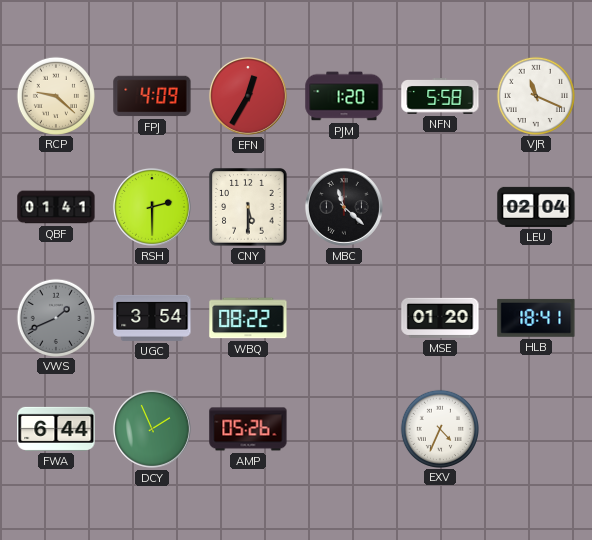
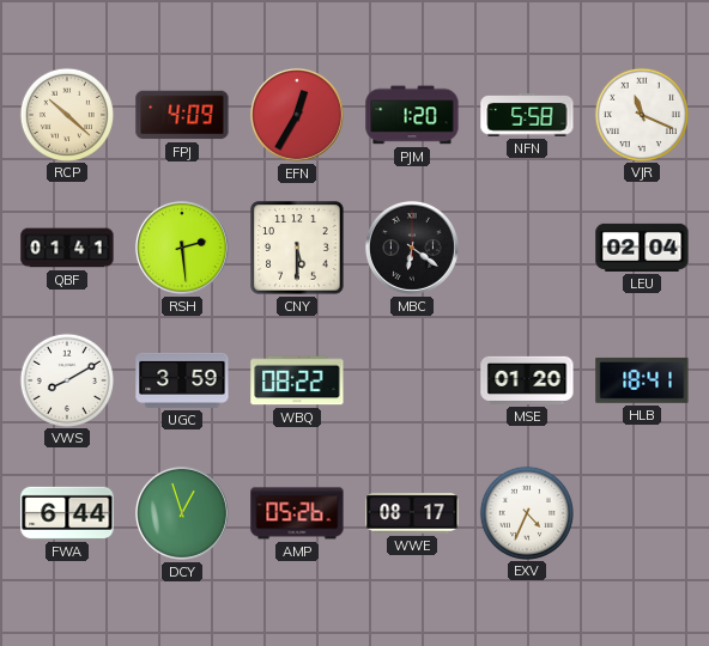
RCP: 9:22 -> 10:22 (66, 114)
RSH: 2:30 -> 2:29 (182, 248)
MBC: 11:22 -> 6:21 (412, 248)
VWS: 1:41 -> 8:10 (66, 379)
VWS dial: grey -> white (66, 379)
UGC: 3:54 -> 3:59 (182, 380)
DCY: 1:56 -> 12:57 (182, 513)
WWE: none -> 08:17 (412, 514)
